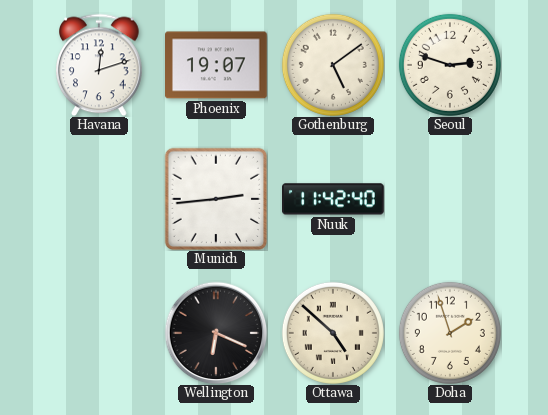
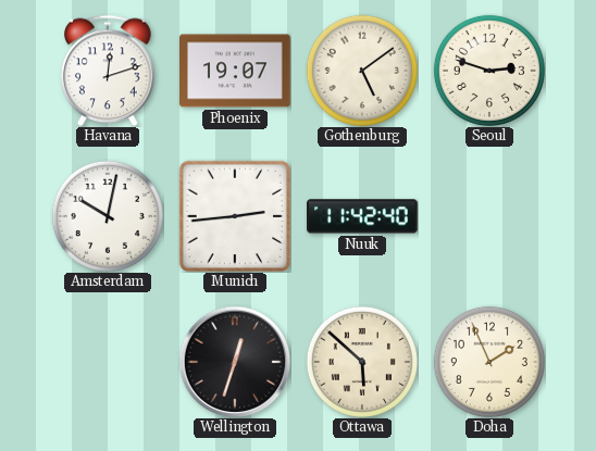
Amsterdam: none -> 10:02 (108, 216)
Wellington: 6:19 -> 12:33 (235, 362)
Ottawa: 4:52 -> 5:52 (362, 362)
Doha: 1:57 -> 1:56 (489, 362)
